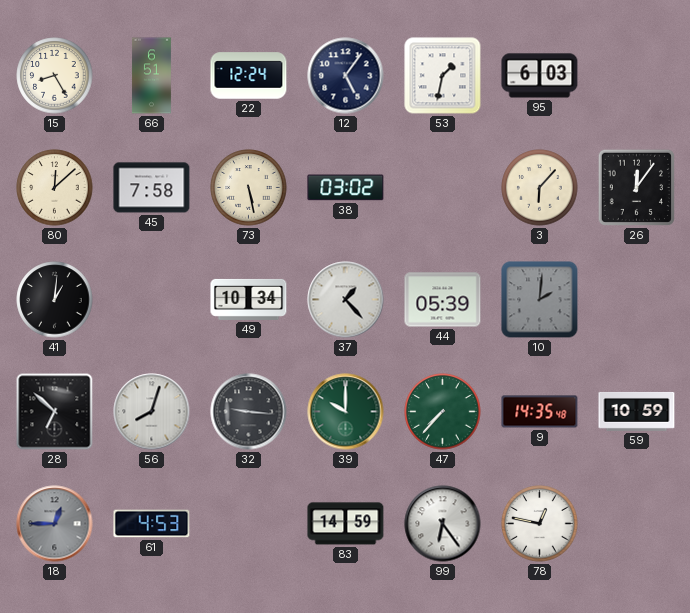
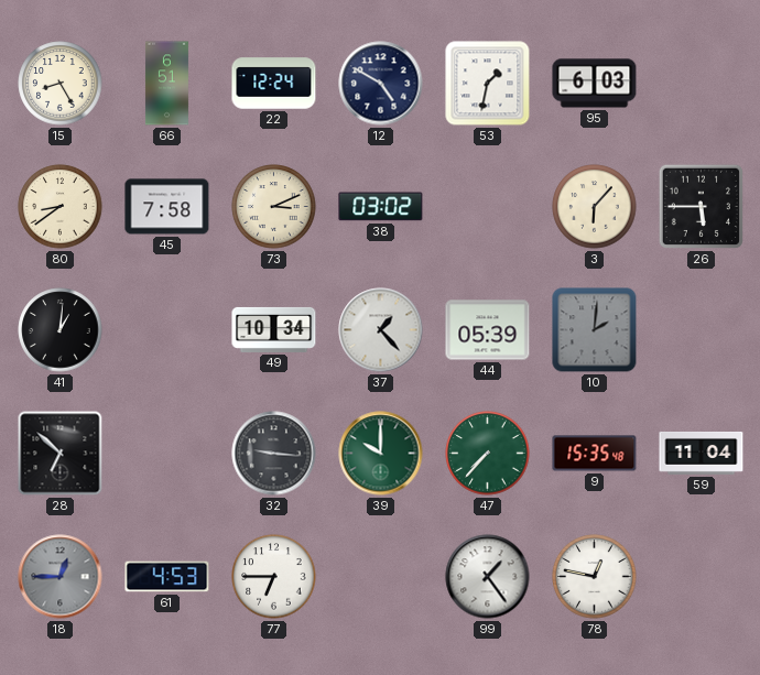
12: 5:06 -> 4:50 (381, 84)
80: 12:08 -> 8:39 (61, 207)
73: 5:28 -> 3:11 (274, 207)
26: 12:06 -> 5:45 (701, 206)
56: 8:03 -> none (152, 412)
9: 14:35 -> 15:35 (595, 454)
59: 10:59 -> 11:04 (702, 453)
77: none -> 6:45 (274, 577)
83: 14:59 -> none (346, 524)
99: 6:24 -> 1:24 (488, 577)
